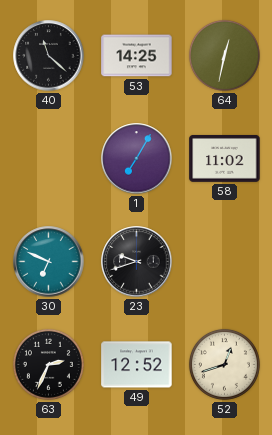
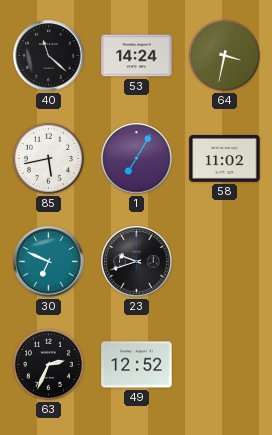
53: 14:25 -> 14:24 (137, 56)
64: 12:32 -> 3:32 (224, 55)
85: none -> 5:43 (48, 158)
52: 12:42 -> none (224, 364)
